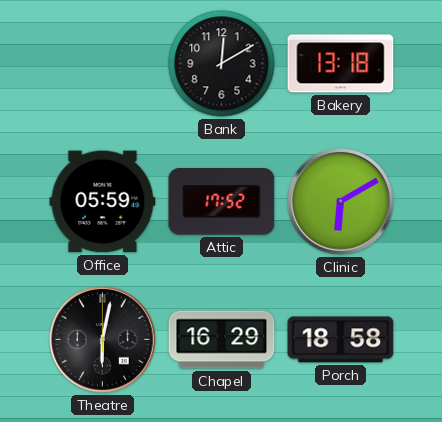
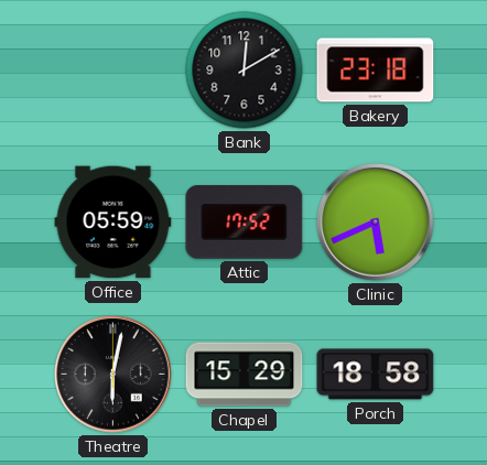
Bakery: 13:18 -> 23:18 (376, 71)
Clinic: 6:10 -> 5:41 (376, 223)
Chapel: 16:29 -> 15:29 (245, 375)
